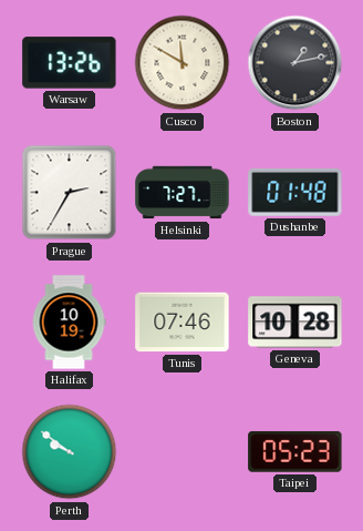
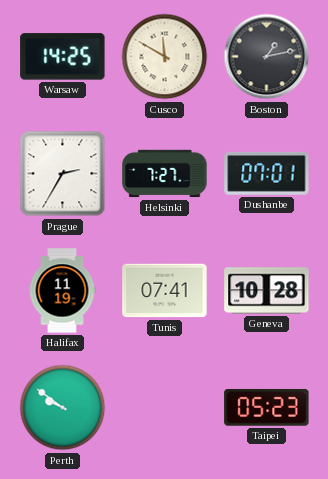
Warsaw: 13:26 -> 14:25 (63, 57)
Dushanbe: 01:48 -> 07:01 (267, 173)
Halifax: 10:19 -> 11:19 (62, 291)
Tunis: 07:46 -> 07:41 (165, 291)
